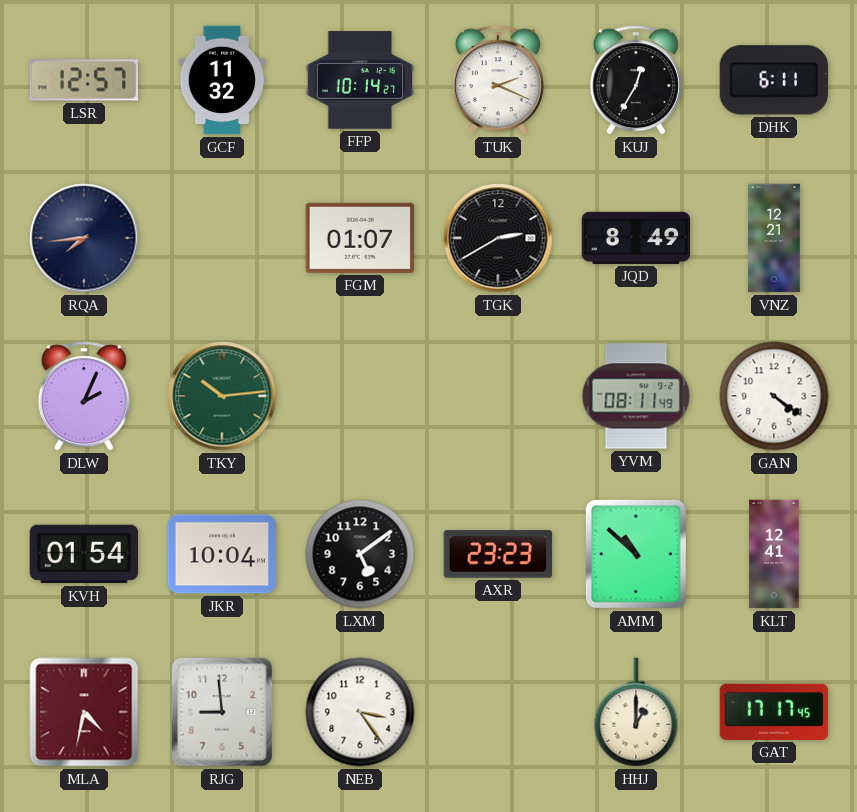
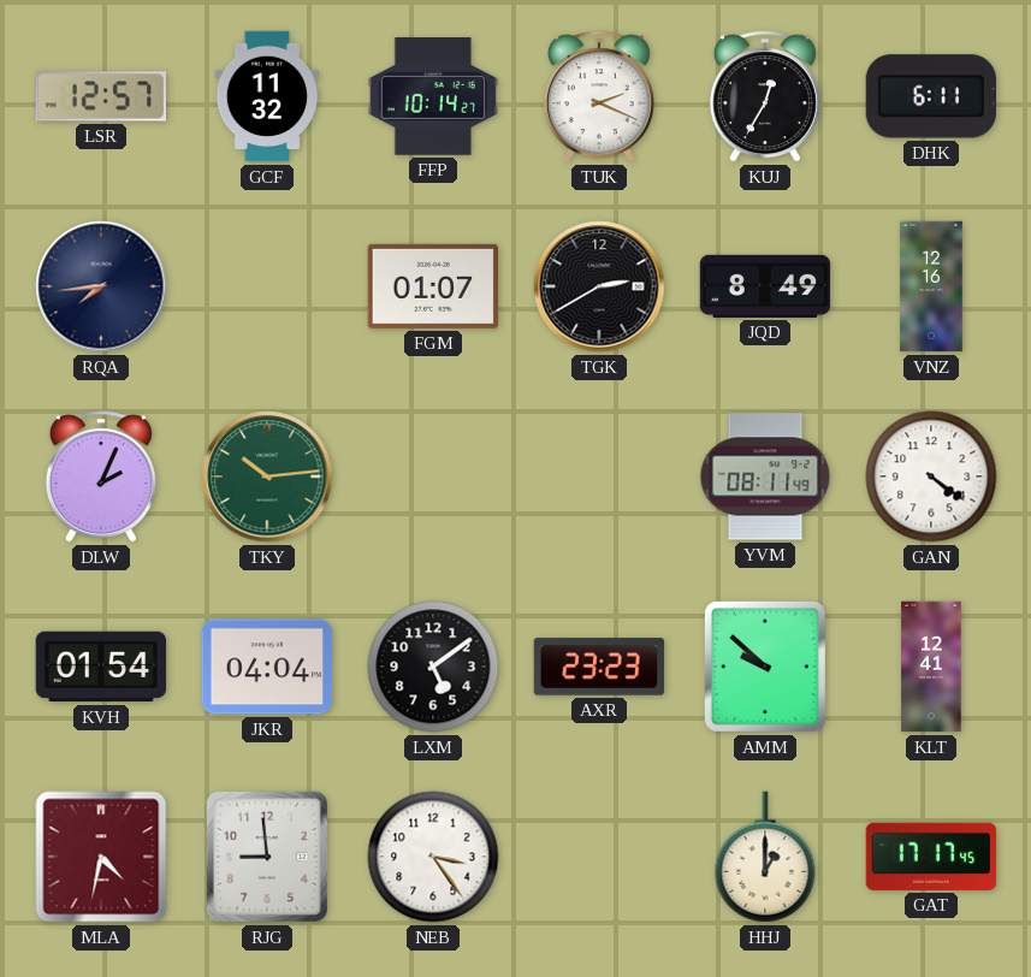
VNZ: 12:21 -> 12:16 (932, 286)
JKR: 10:04 -> 04:04 (267, 667)
AMM: 10:52 -> 9:52 (765, 667)
